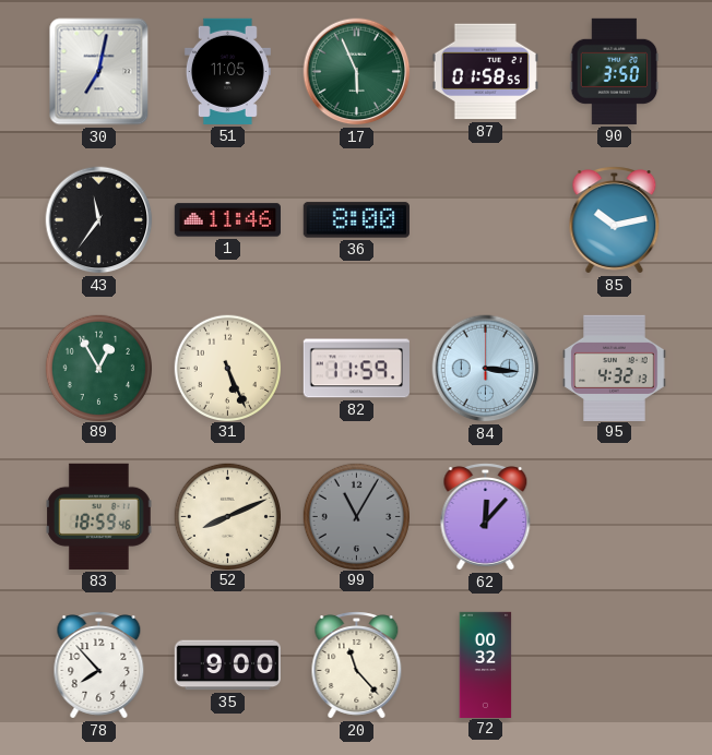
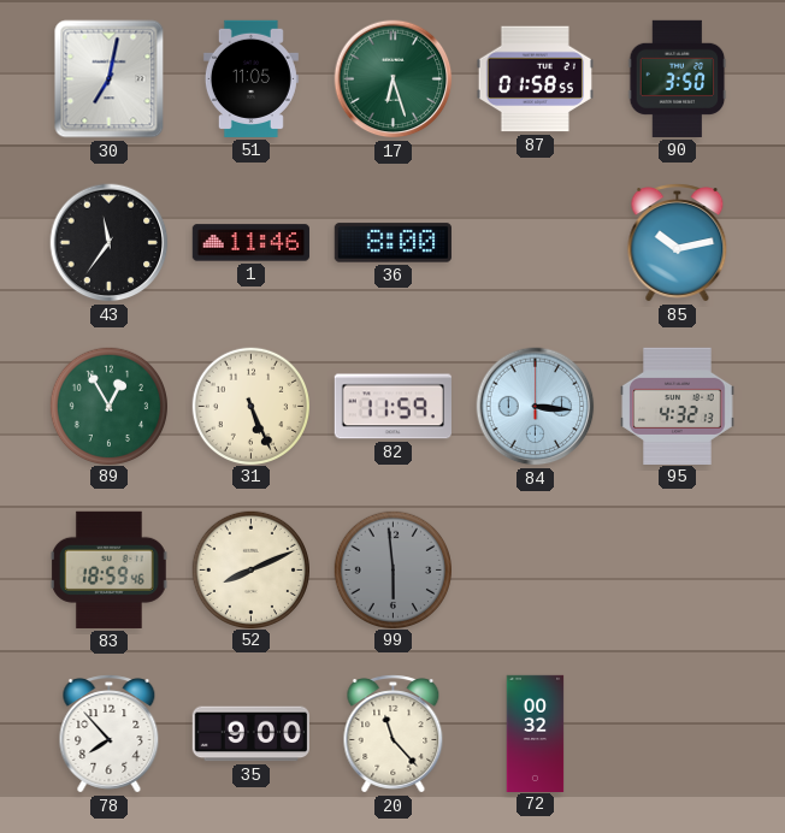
17: 5:56 -> 6:27 (394, 79)
99: 11:05 -> 5:59 (392, 569)
62: 12:07 -> none (486, 517)
